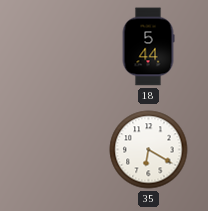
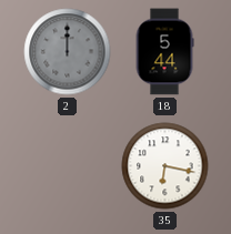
2: none -> 12:00 (68, 52)
35: 6:20 -> 6:17 (165, 166)
